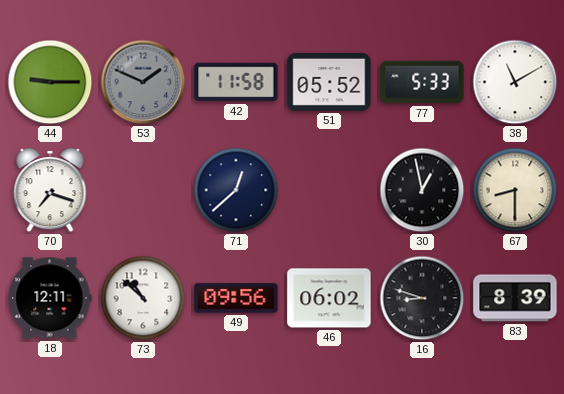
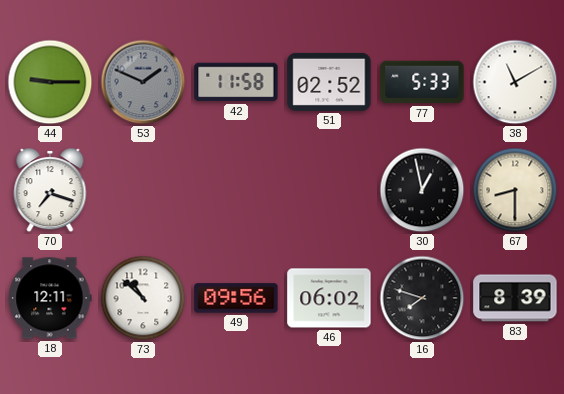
51: 05:52 -> 02:52 (329, 82)
71: 12:38 -> none (236, 190)
16: 8:48 -> 7:48 (422, 298)
